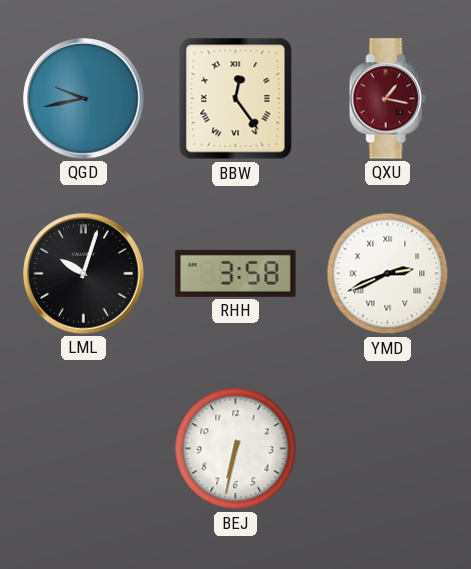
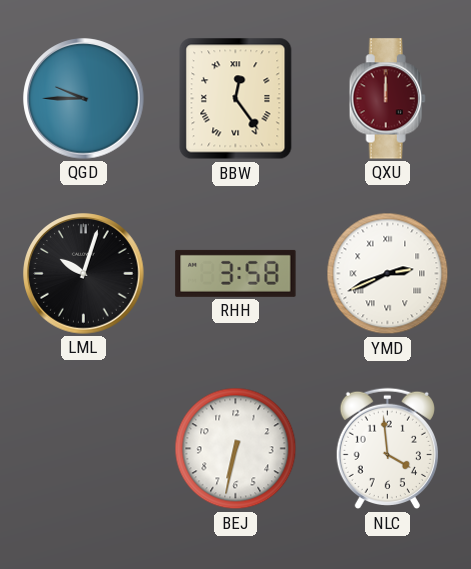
QGD: 9:43 -> 9:45 (84, 99)
QXU: 1:17 -> 12:00 (387, 99)
NLC: none -> 3:59 (387, 449)
